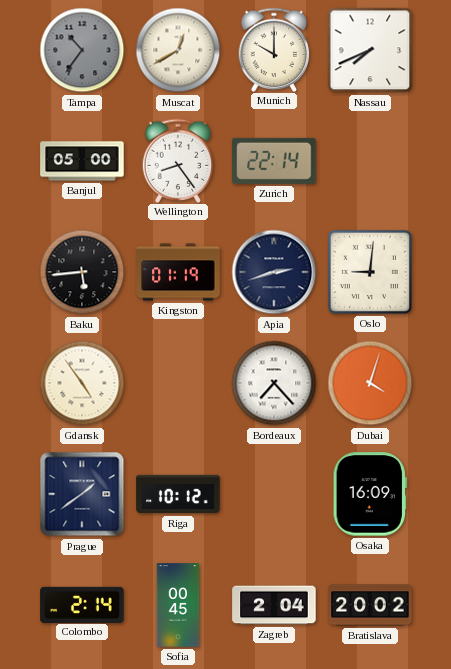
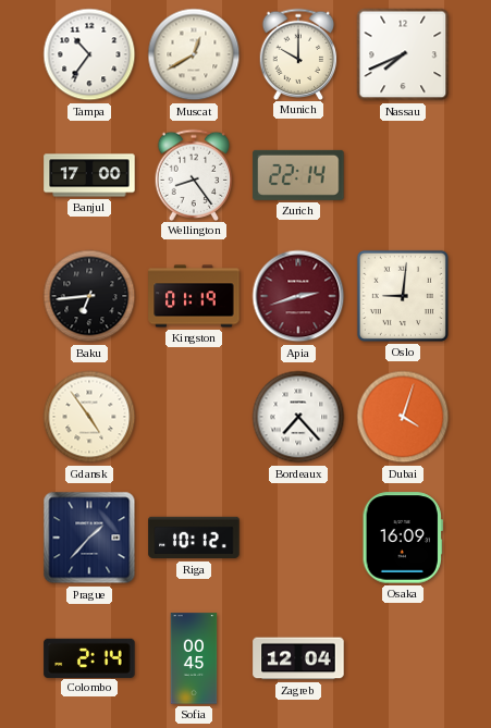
Tampa dial: grey -> white (89, 54)
Banjul: 05:00 -> 17:00 (89, 175)
Baku: 5:44 -> 6:44 (89, 296)
Apia dial: navy -> burgundy (298, 296)
Prague: 1:39 -> 1:37 (89, 538)
Zagreb: 2:04 -> 12:04 (298, 658)
Bratislava: 20:02 -> none (370, 605)
